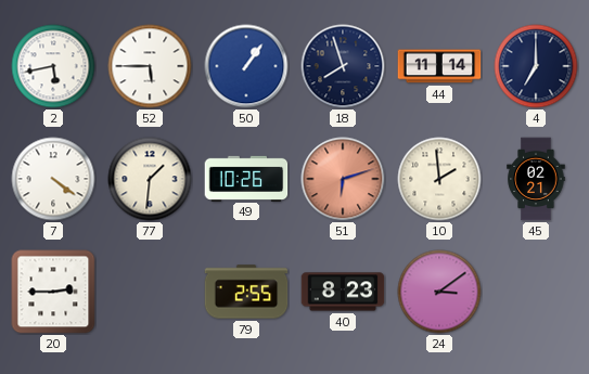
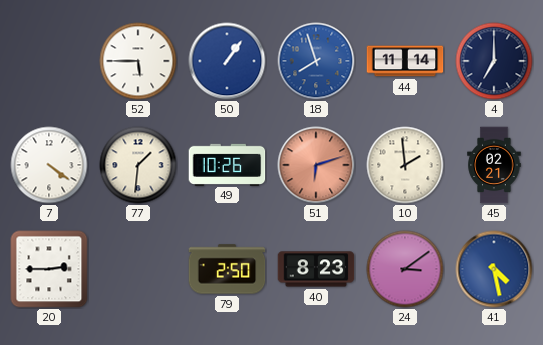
2: 5:43 -> none (53, 66)
18 dial: navy -> blue (316, 61)
79: 2:55 -> 2:50 (227, 269)
41: none -> 4:28 (494, 269)
